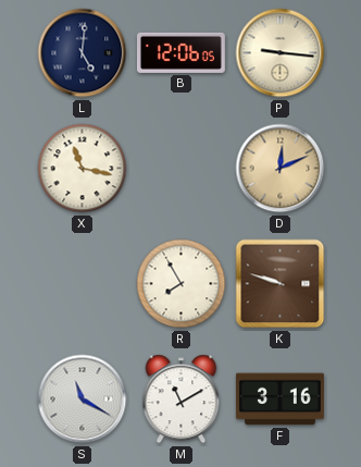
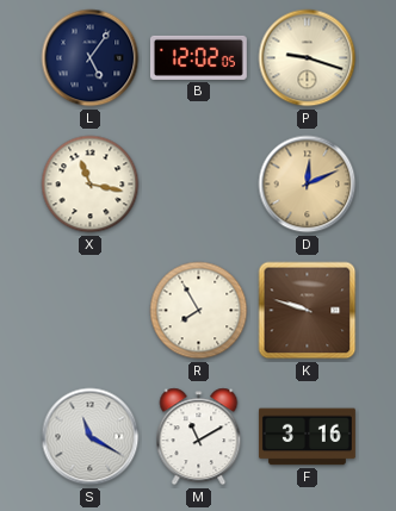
L: 5:01 -> 5:06 (91, 58)
B: 12:06 -> 12:02 (198, 57)
P: 9:16 -> 9:18 (308, 58)
